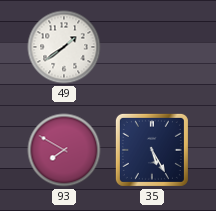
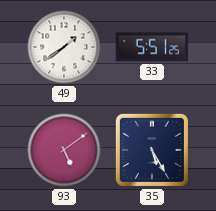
33: none -> 5:51 (152, 47)
93: 7:50 -> 5:09 (64, 150)
